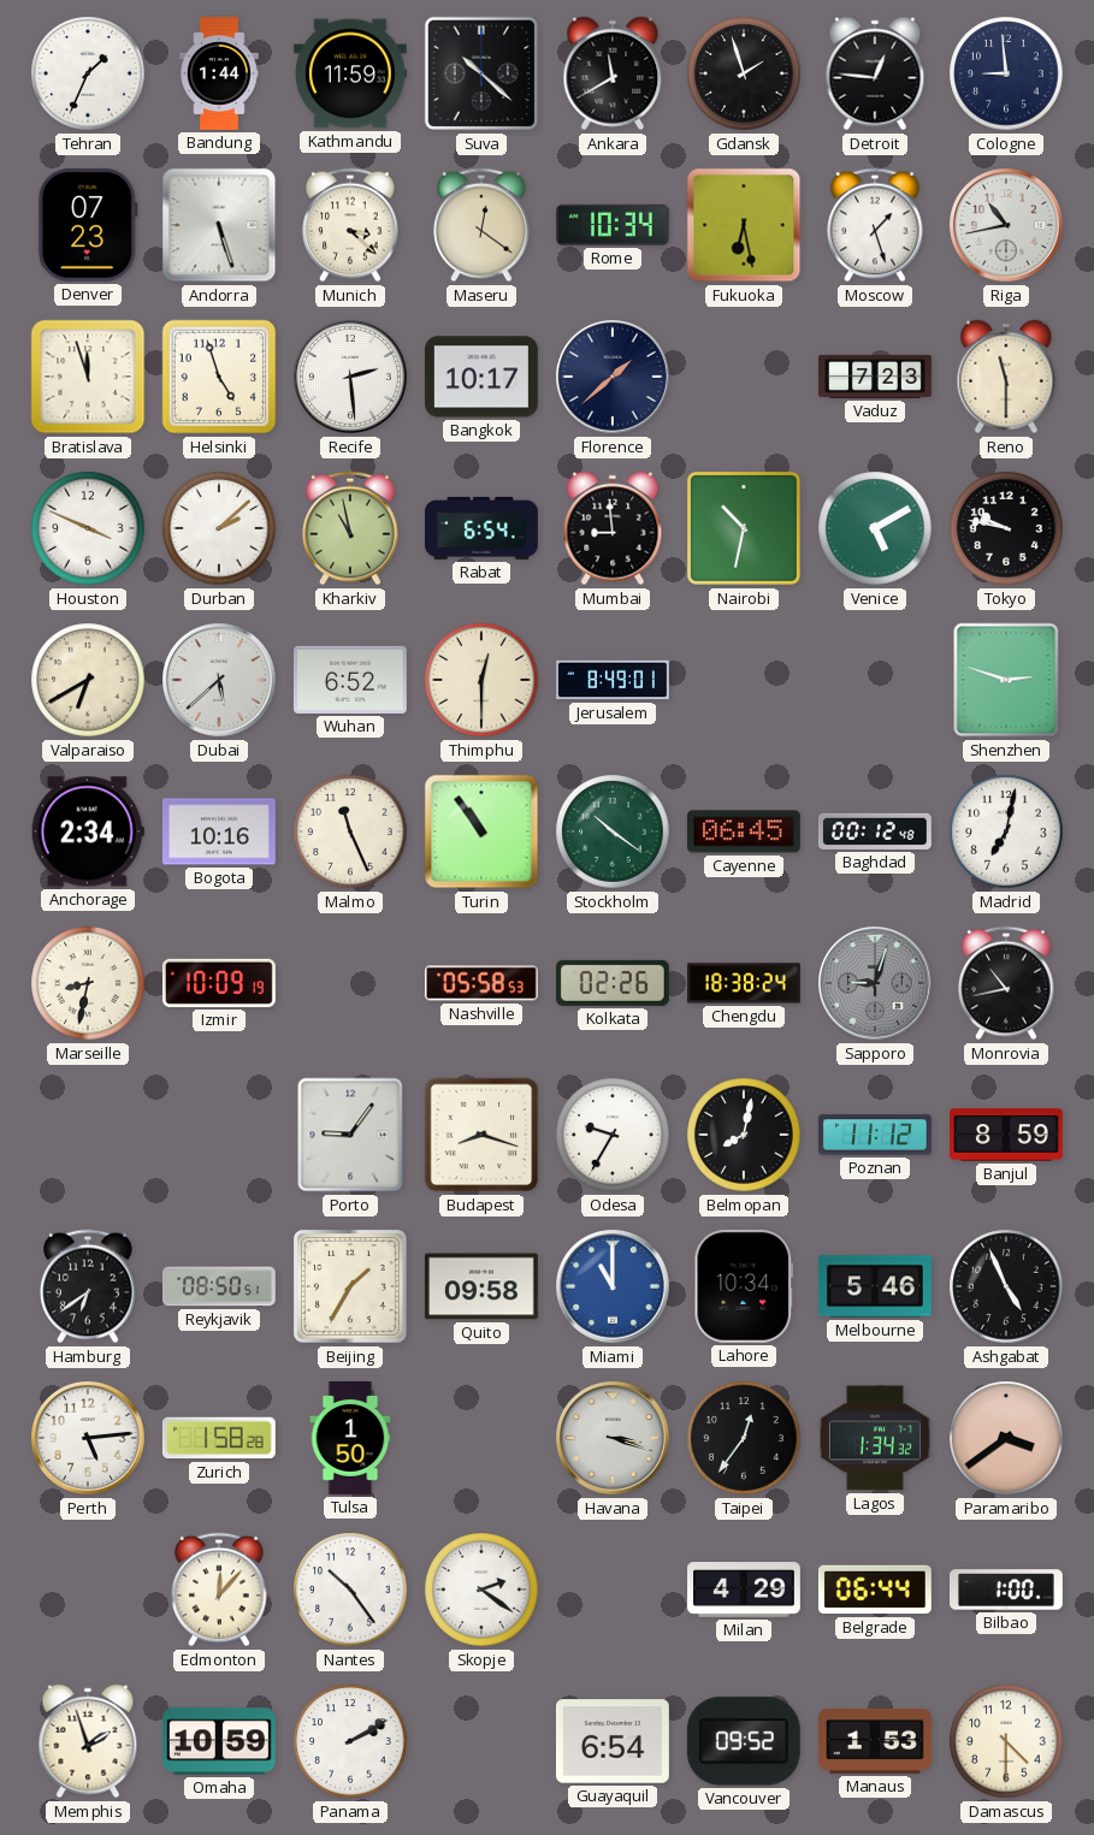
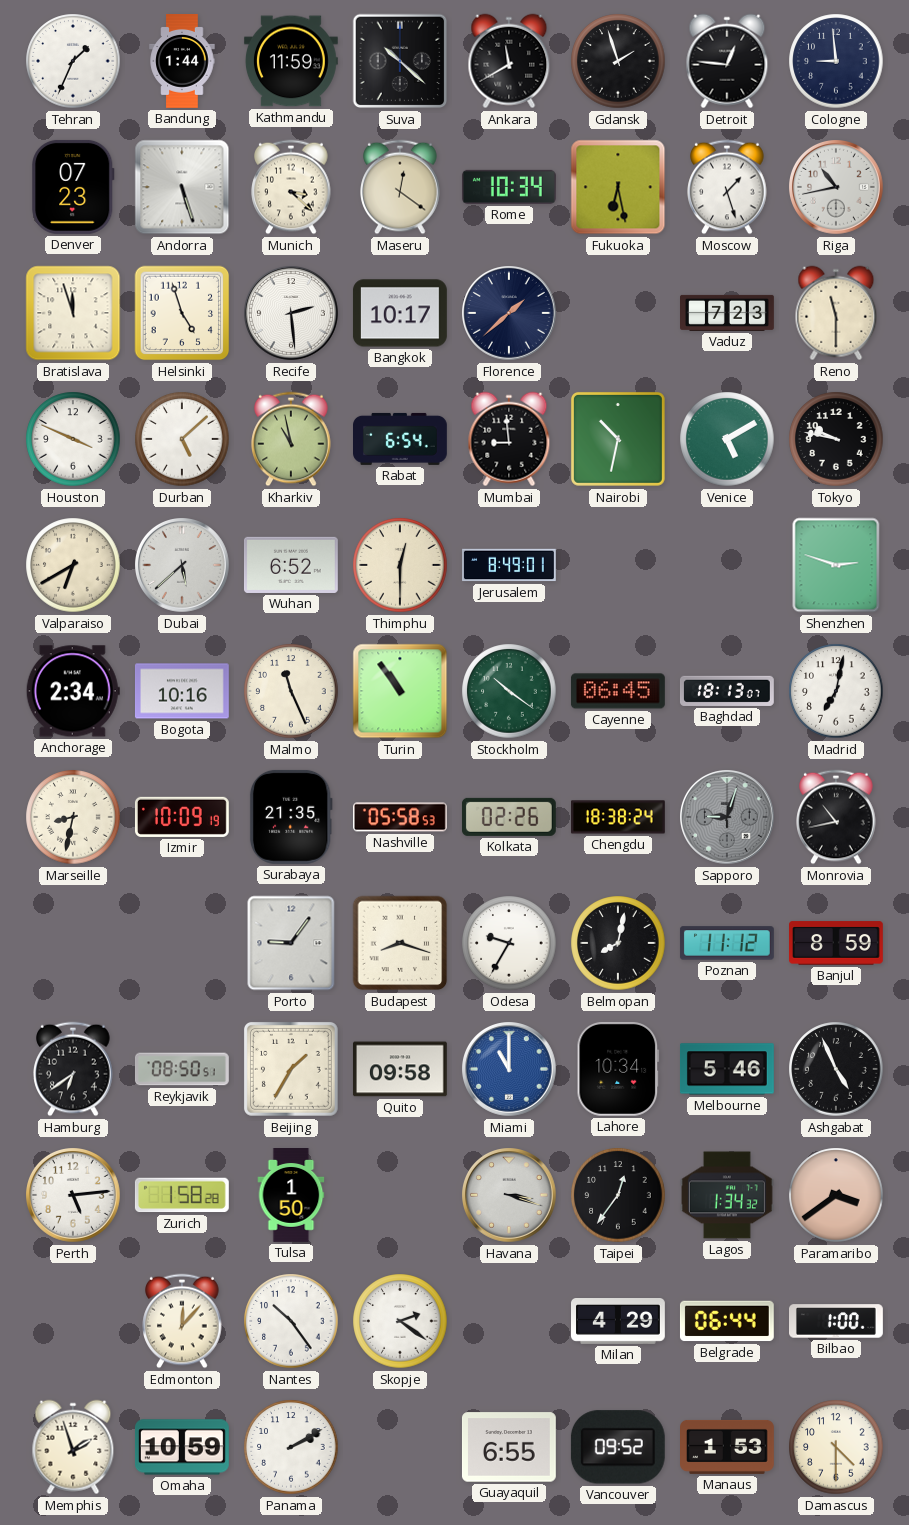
Durban: 2:08 -> 5:08 (182, 439)
Baghdad: 00:12 -> 18:13 (727, 691)
Surabaya: none -> 21:35 (291, 817)
Guayaquil: 6:54 -> 6:55 (509, 1447)
